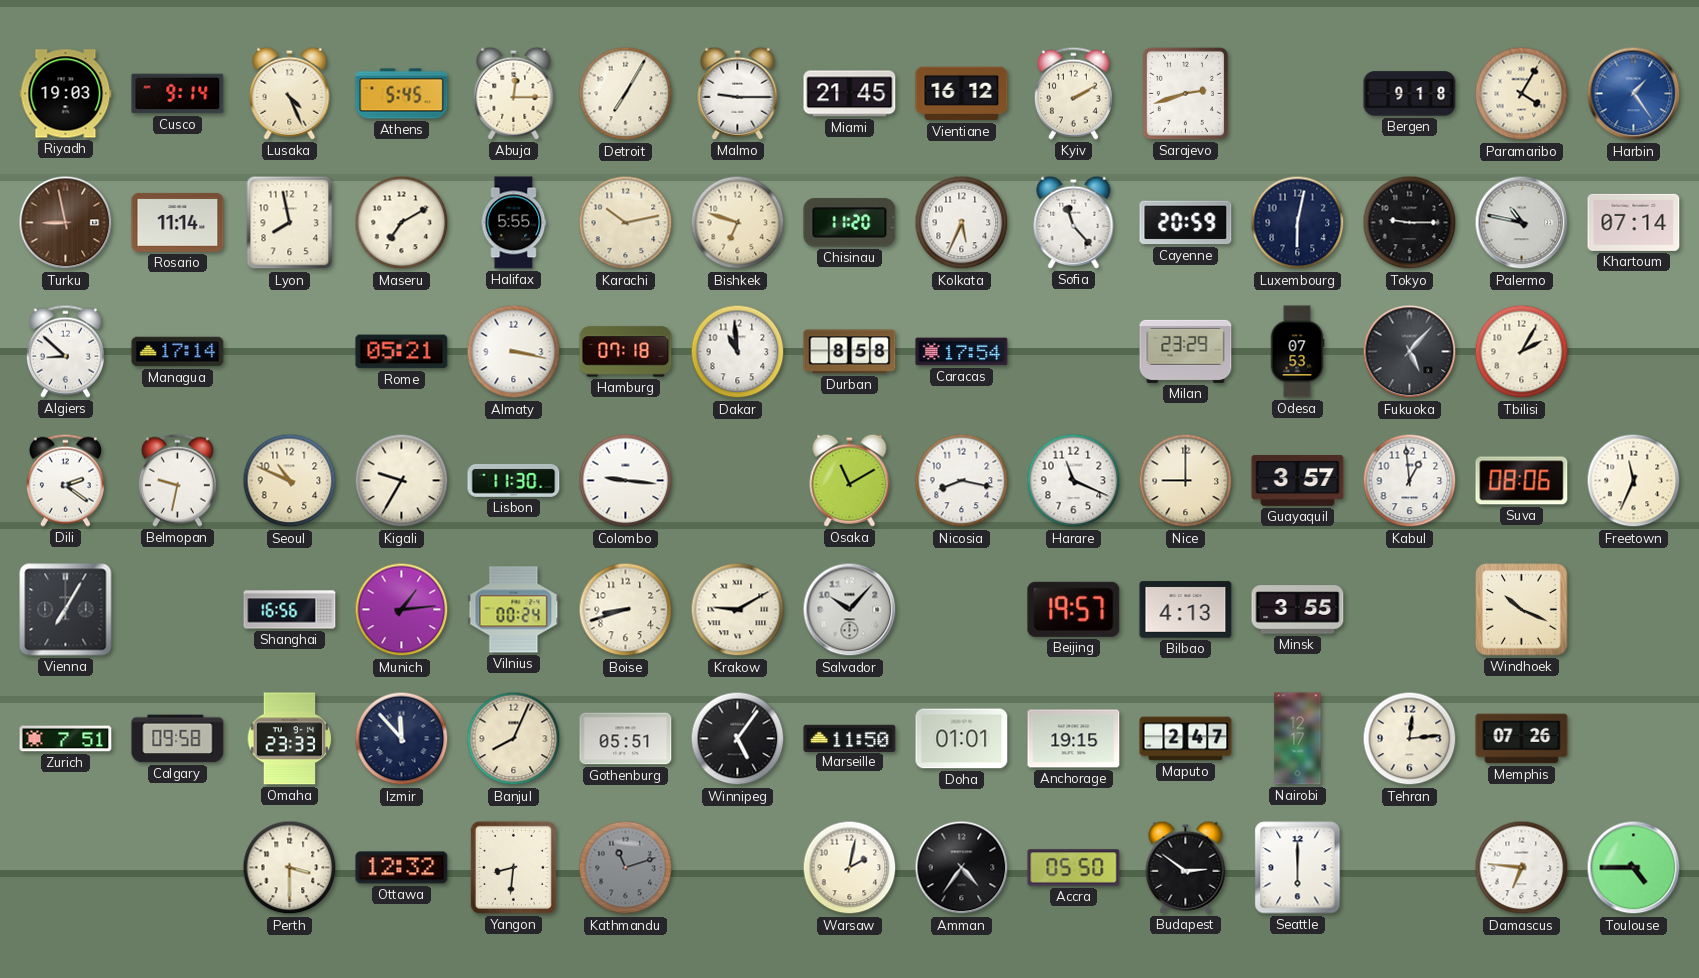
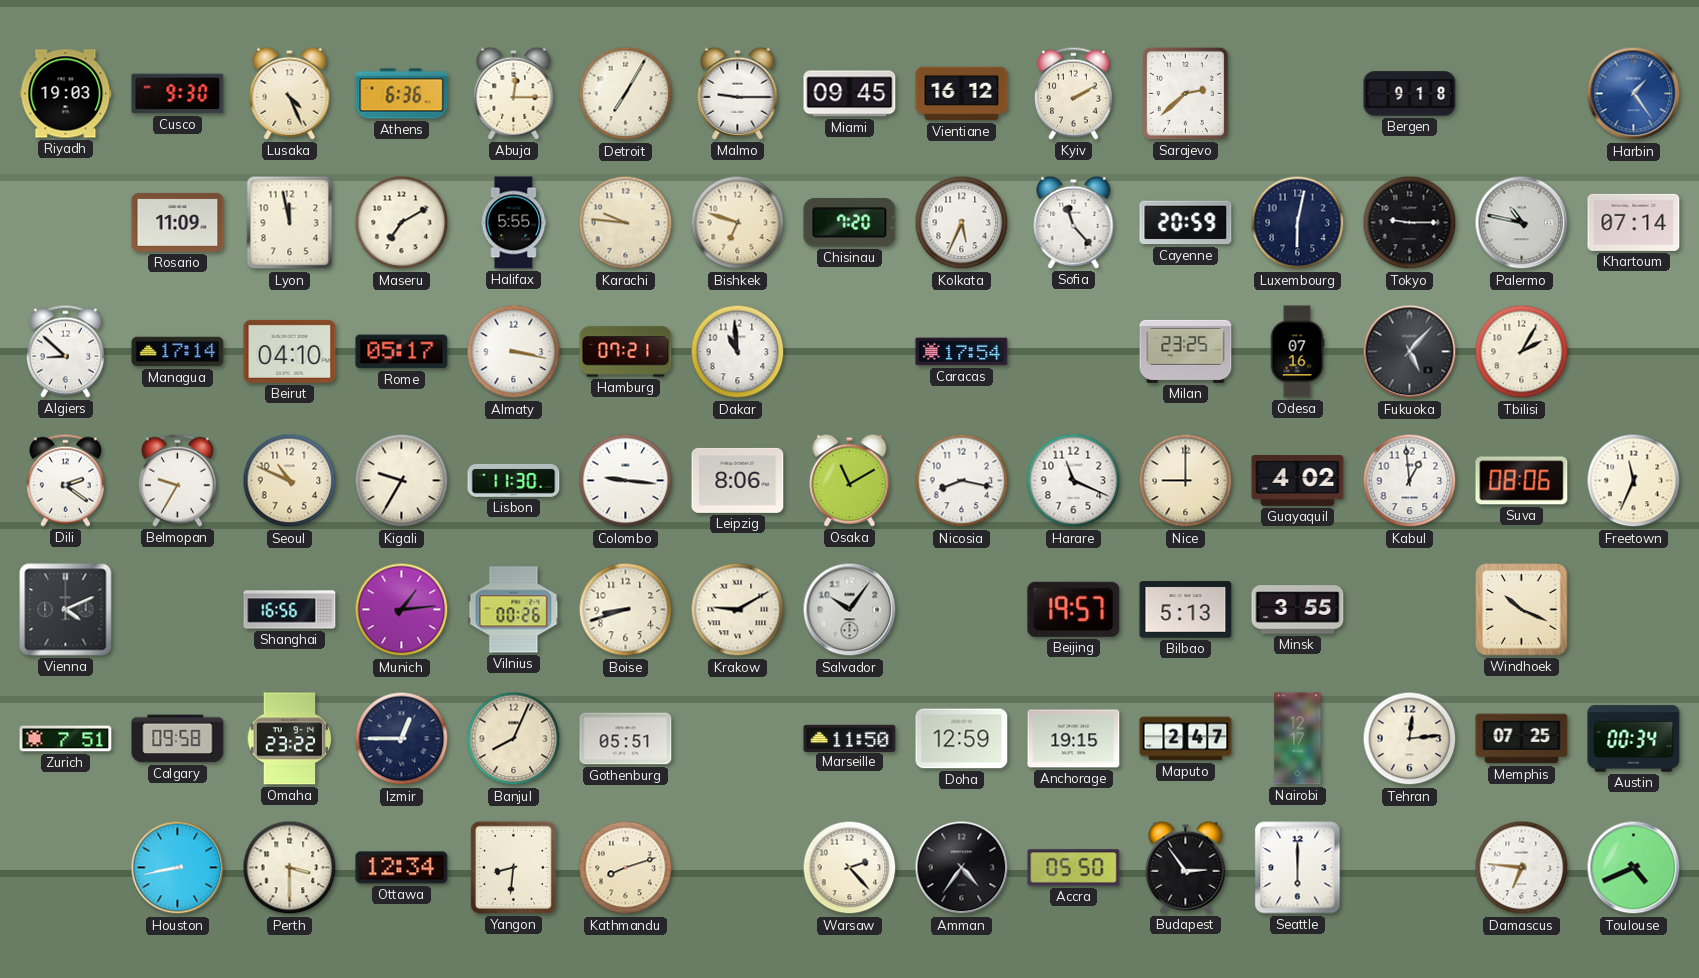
Cusco: 9:14 -> 9:30 (178, 94)
Athens: 5:45 -> 6:36 (402, 94)
Miami: 21:45 -> 09:45 (850, 94)
Sarajevo: 2:42 -> 2:38 (1185, 93)
Paramaribo: 4:05 -> none (1522, 94)
Turku: 8:58 -> none (66, 223)
Rosario: 11:14 -> 11:09 (178, 222)
Lyon: 7:58 -> 11:58 (290, 223)
Karachi: 10:13 -> 9:46 (626, 223)
Chisinau: 11:20 -> 7:20 (850, 223)
Beirut: none -> 04:10 (290, 351)
Rome: 05:21 -> 05:17 (402, 352)
Hamburg: 07:18 -> 07:21 (626, 352)
Durban: 8:58 -> none (850, 352)
Milan: 23:29 -> 23:25 (1186, 351)
Odesa: 07:53 -> 07:16 (1297, 352)
Belmopan: 9:32 -> 9:35 (177, 480)
Leipzig: none -> 8:06 (738, 480)
Guayaquil: 3:57 -> 4:02 (1298, 480)
Vienna: 7:05 -> 4:11 (66, 610)
Vilnius: 00:24 -> 00:26 (514, 610)
Salvador: 10:07 -> 10:06 (850, 610)
Bilbao: 4:13 -> 5:13 (1186, 610)
Omaha: 23:33 -> 23:22 (290, 739)
Izmir: 11:53 -> 12:45 (402, 739)
Winnipeg: 5:06 -> none (738, 739)
Doha: 01:01 -> 12:59 (962, 739)
Memphis: 07:26 -> 07:25 (1522, 739)
Austin: none -> 00:34 (1634, 739)
Houston: none -> 8:43 (178, 868)
Ottawa: 12:32 -> 12:34 (402, 868)
Kathmandu: 11:12 -> 8:12 (626, 868)
Kathmandu dial: grey -> cream (626, 868)
Warsaw: 2:02 -> 2:23 (850, 868)
Budapest: 2:51 -> 2:54 (1186, 867)
Toulouse: 4:45 -> 4:41 (1634, 868)
